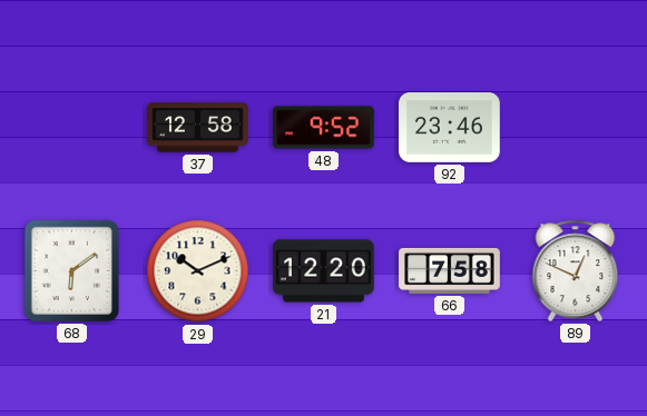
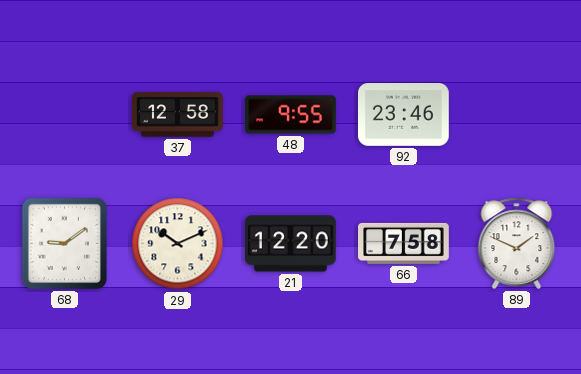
48: 9:52 -> 9:55 (291, 115)
68: 6:09 -> 9:09 (64, 243)
89: 12:49 -> 1:49 (517, 243)
